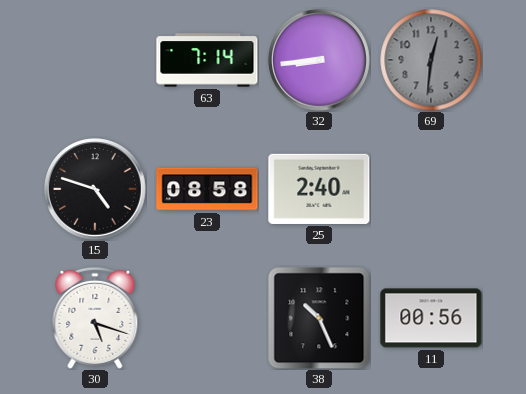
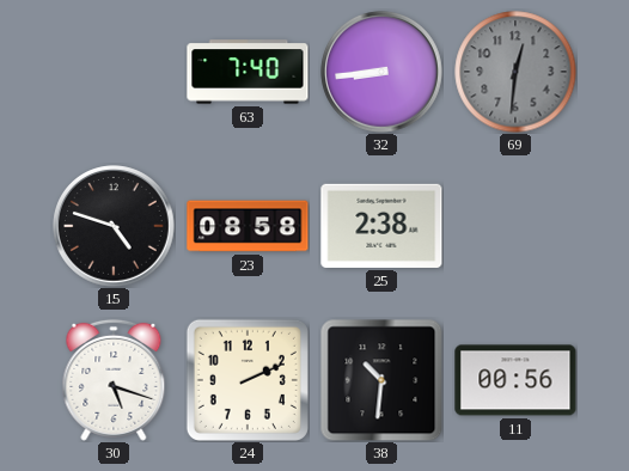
63: 7:14 -> 7:40 (248, 72)
25: 2:40 -> 2:38 (381, 226)
24: none -> 2:11 (248, 380)
38: 10:26 -> 10:31 (381, 380)
